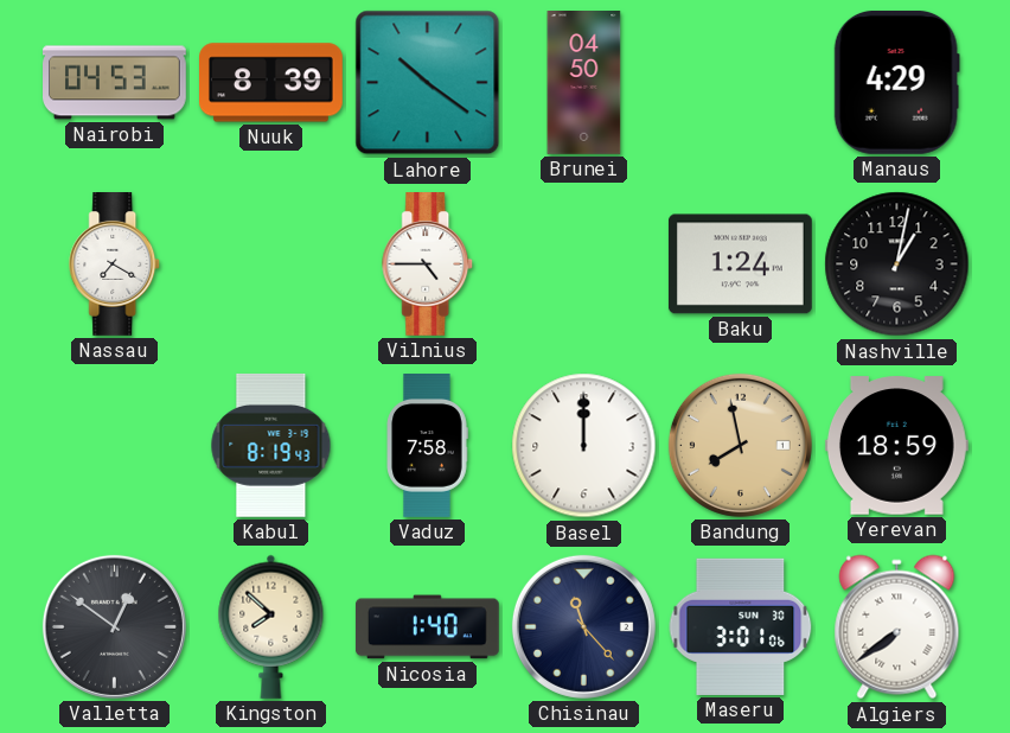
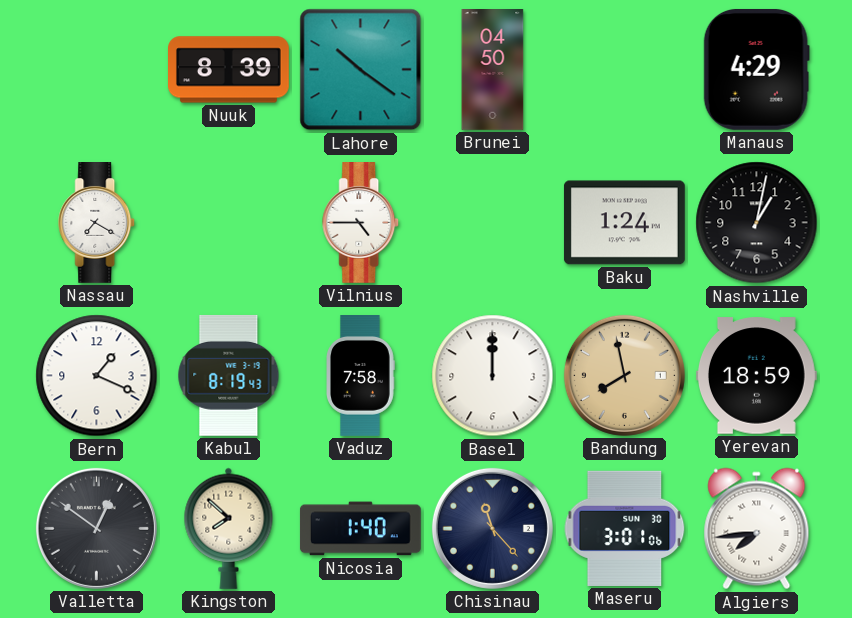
Nairobi: 04:53 -> none (115, 83)
Bern: none -> 1:19 (97, 376)
Algiers: 7:39 -> 7:44 (757, 529)
